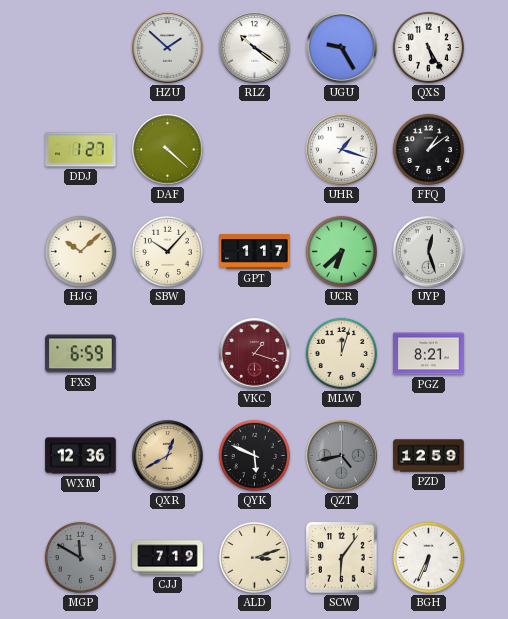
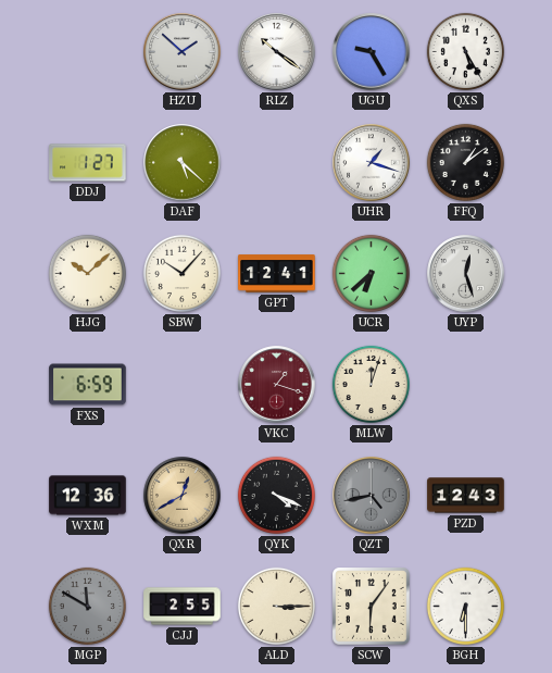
DAF: 4:22 -> 5:22 (183, 163)
GPT: 1:17 -> 12:41 (277, 274)
PGZ: 8:21 -> none (429, 354)
QYK: 5:49 -> 4:19 (276, 495)
PZD: 12:59 -> 12:43 (466, 496)
CJJ: 7:19 -> 2:55 (183, 607)
ALD: 3:12 -> 3:15 (276, 606)
BGH: 6:34 -> 6:30 (465, 606)
